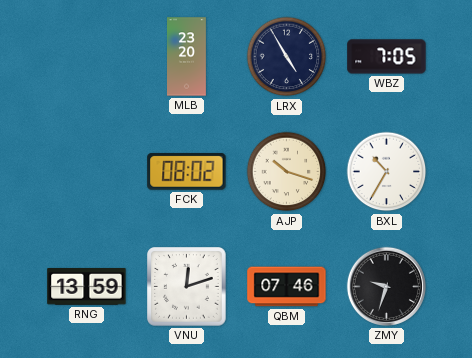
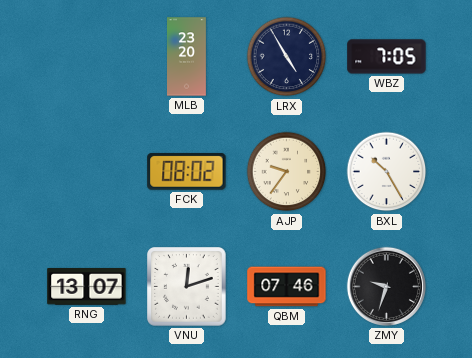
AJP: 10:18 -> 9:36 (287, 172)
BXL: 10:35 -> 10:25 (387, 172)
RNG: 13:59 -> 13:07 (87, 287)
